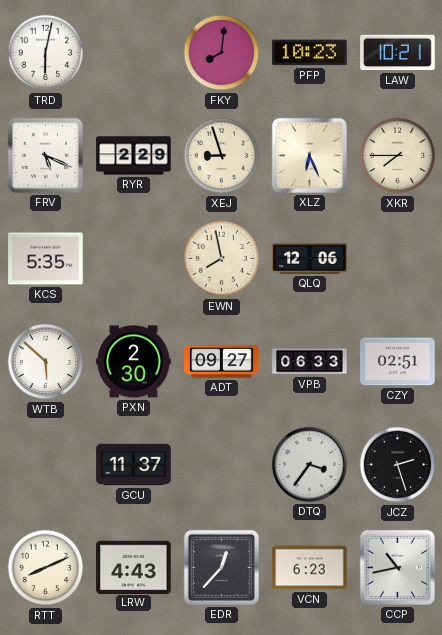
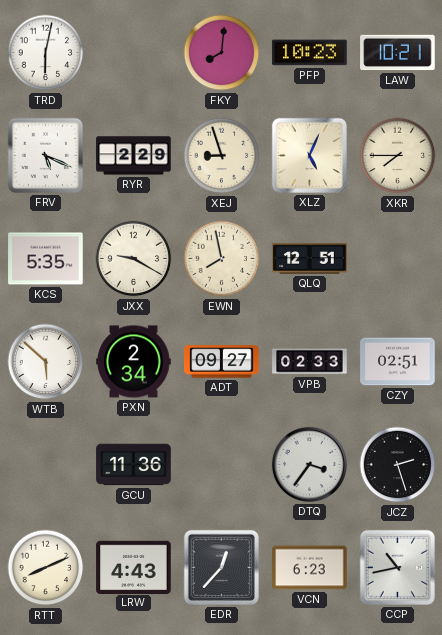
XLZ: 6:26 -> 5:04 (309, 155)
JXX: none -> 9:20 (134, 259)
QLQ: 12:06 -> 12:51 (310, 259)
PXN: 2:30 -> 2:34 (134, 362)
VPB: 06:33 -> 02:33 (310, 362)
GCU: 11:37 -> 11:36 (134, 465)
